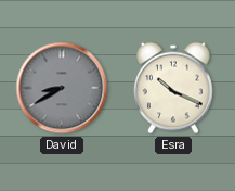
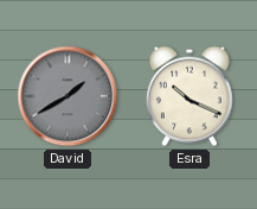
David: 8:40 -> 1:40 (68, 96)
